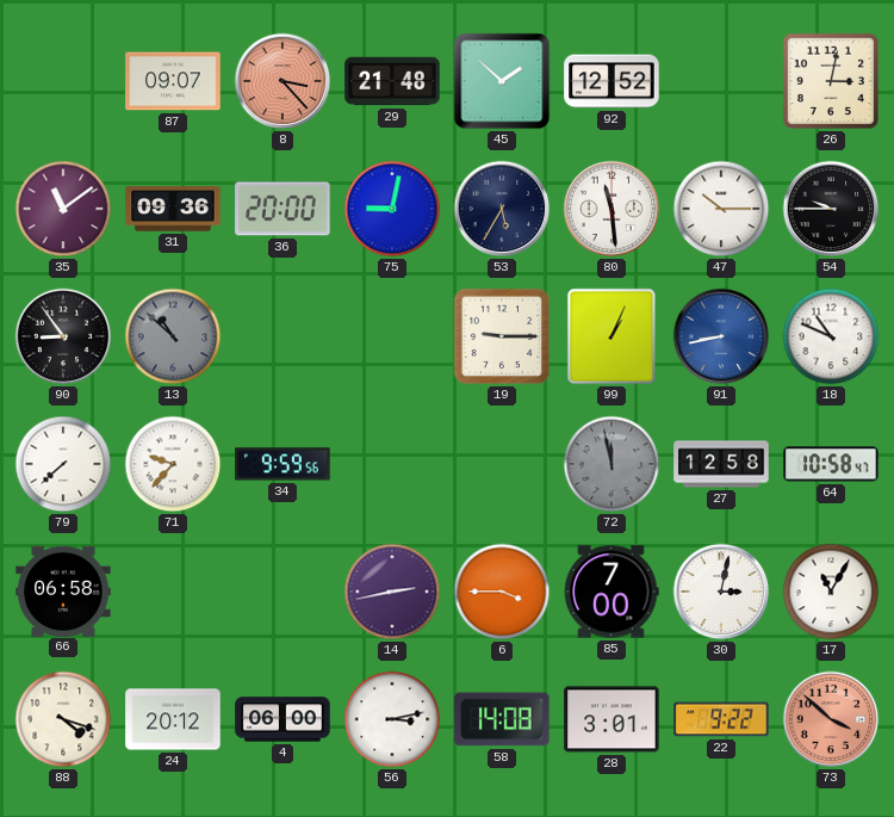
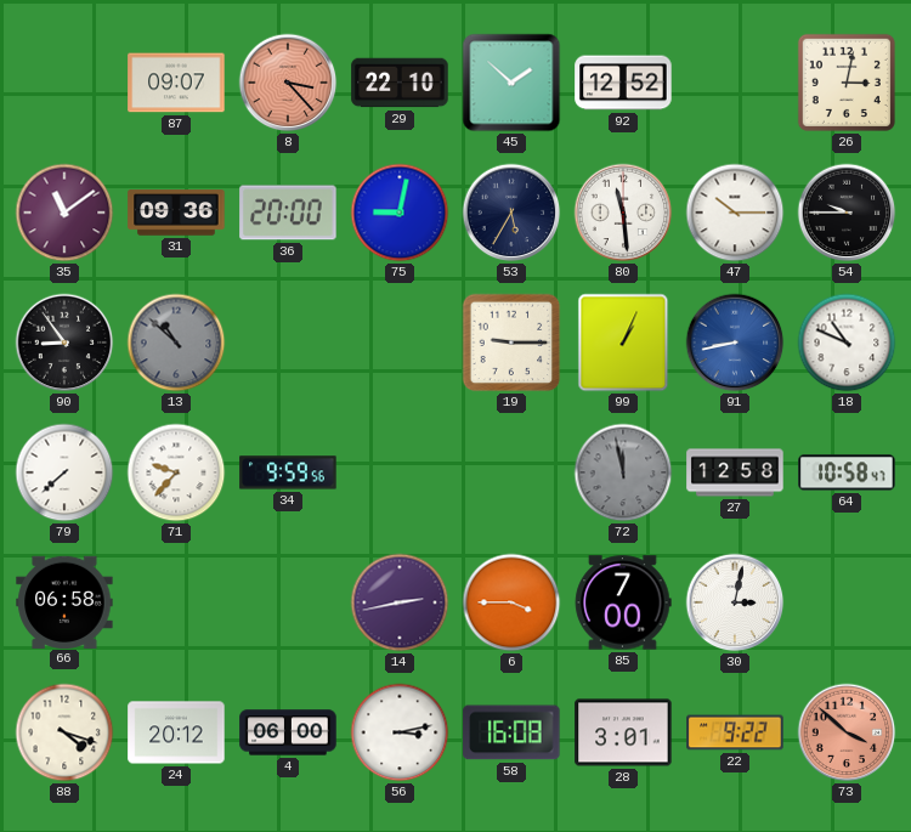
29: 21:48 -> 22:10 (400, 83)
17: 11:05 -> none (831, 592)
58: 14:08 -> 16:08 (511, 732)
